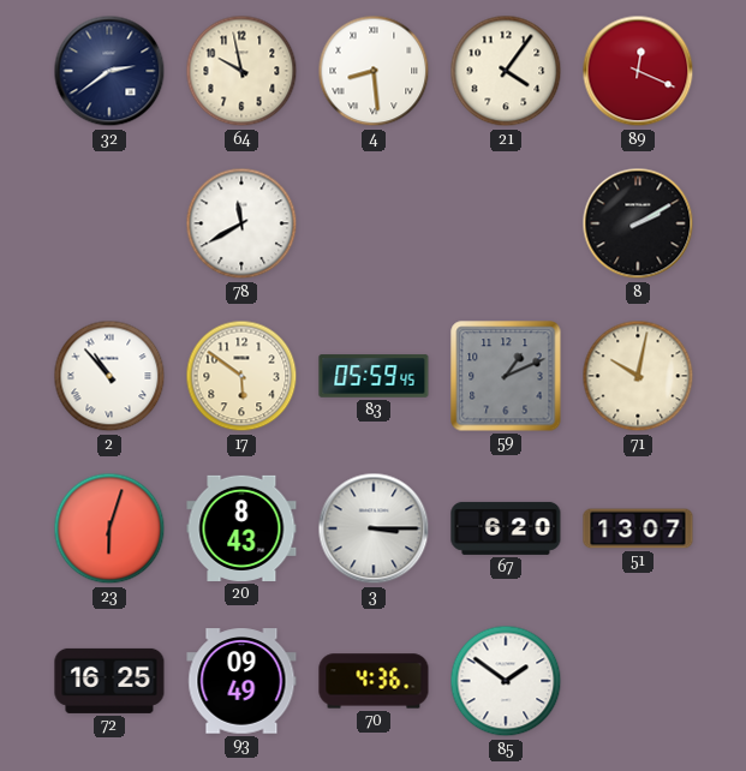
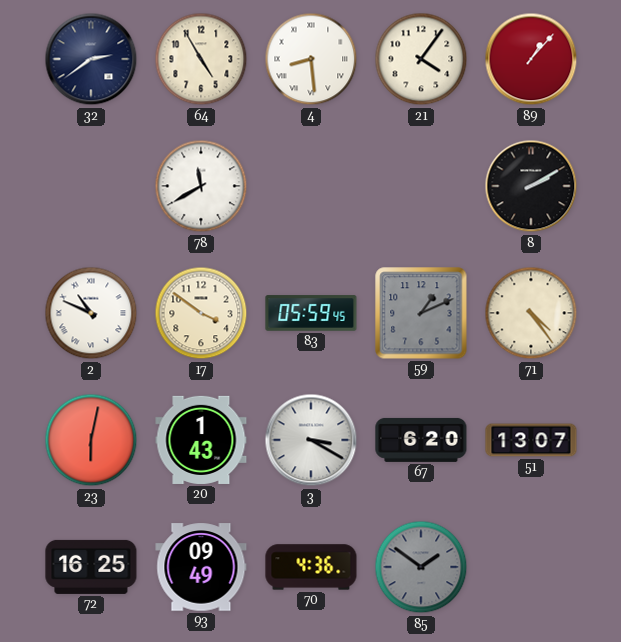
64: 9:58 -> 4:55 (201, 59)
89: 12:19 -> 1:07 (531, 59)
2: 10:53 -> 10:49 (91, 313)
17: 5:51 -> 3:51 (201, 313)
71: 10:02 -> 4:24 (531, 313)
23: 6:03 -> 6:02 (91, 440)
20: 8:43 -> 1:43 (201, 440)
3: 3:15 -> 3:20 (311, 440)
85 dial: white -> grey (421, 567)
